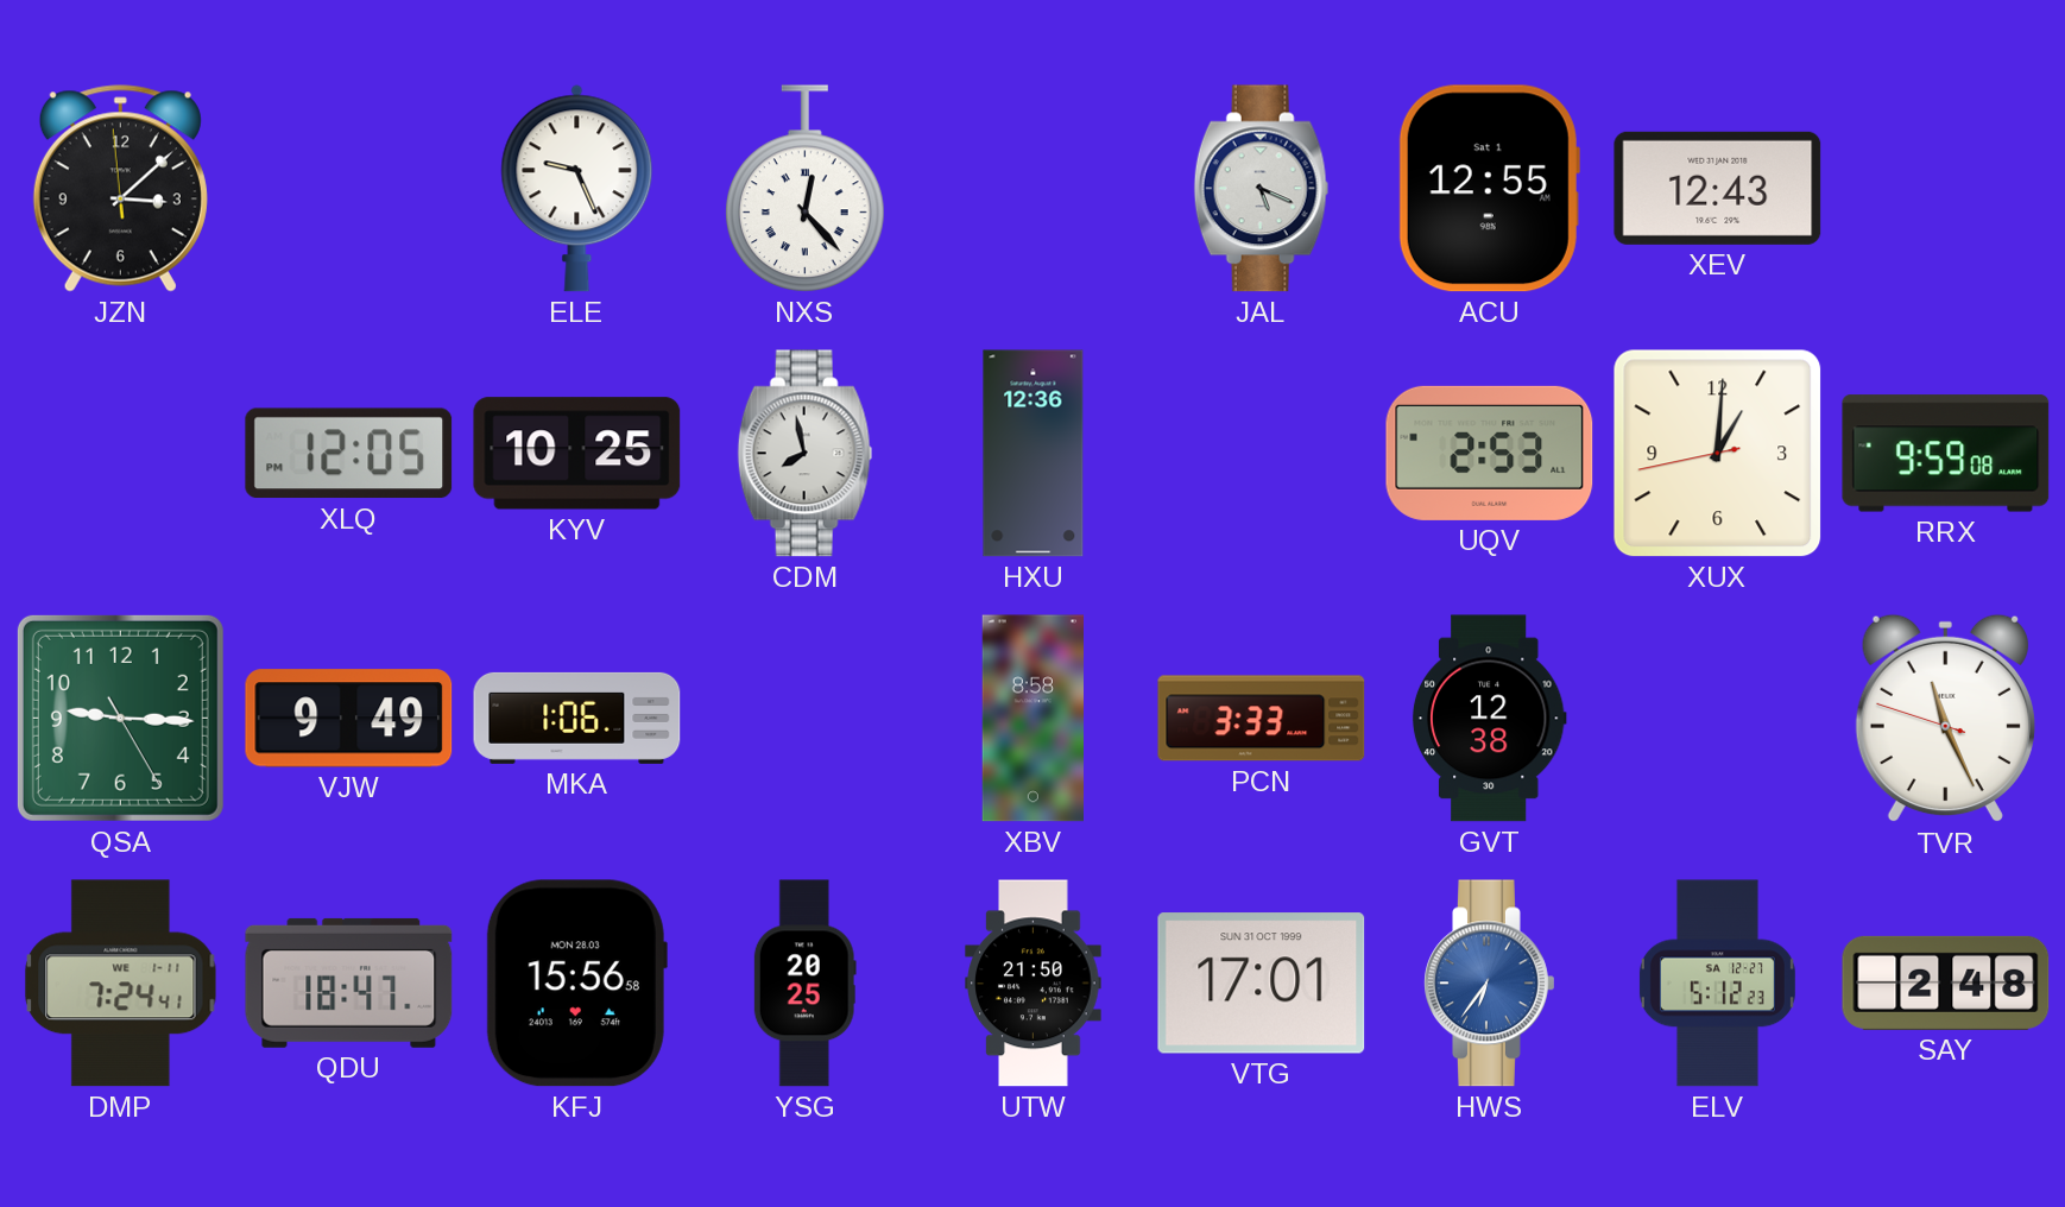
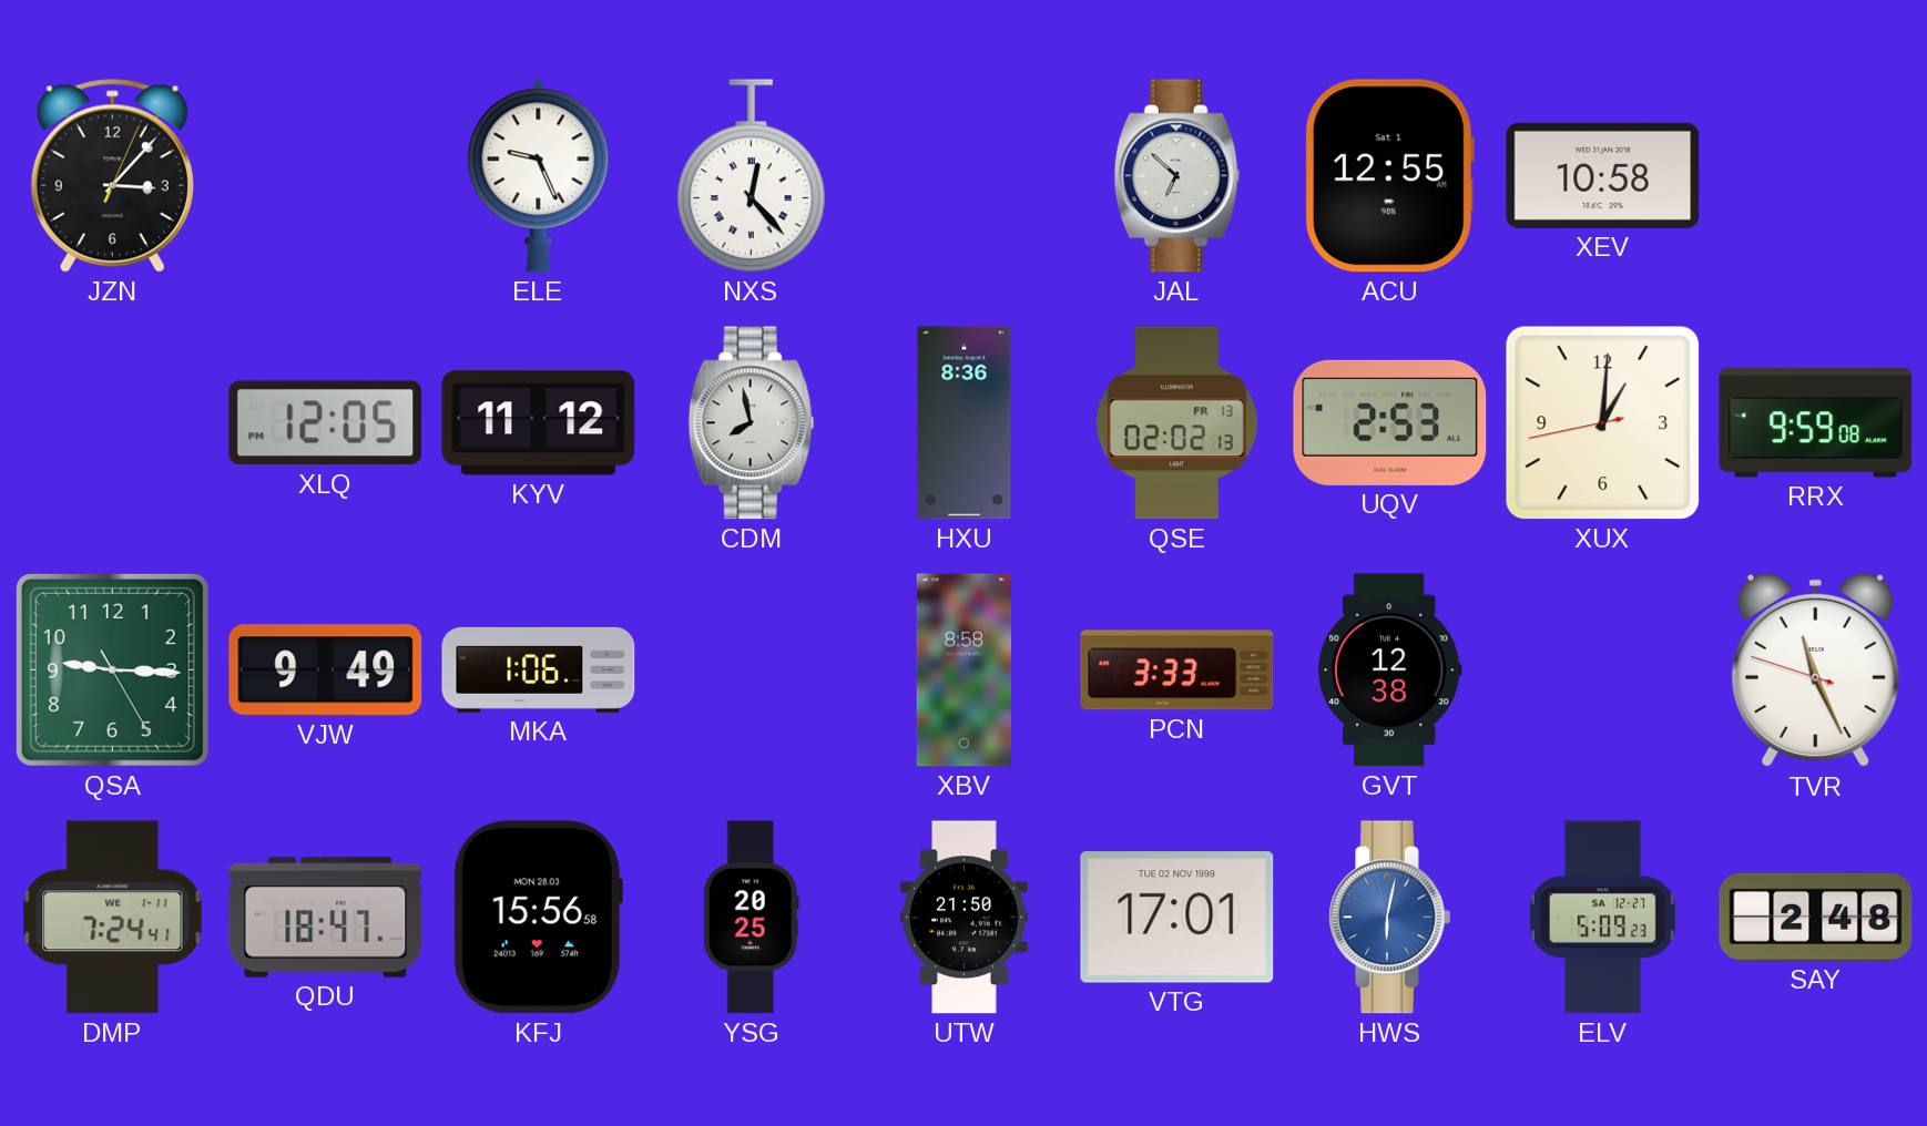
JZN: 3:07:59 -> 3:07:04 (112, 176)
JAL: 5:19 -> 6:52 (1177, 176)
XEV: 12:43 -> 10:58 (1603, 175)
KYV: 10:25 -> 11:12 (539, 423)
HXU: 12:36 -> 8:36 (965, 423)
QSE: none -> 02:02 (1176, 423)
VTG date: SUN 31 OCT 1999 -> TUE 02 NOV 1999 (1177, 918)
HWS: 6:36 -> 6:02 (1390, 918)
ELV: 5:12 -> 5:09 (1602, 918)
